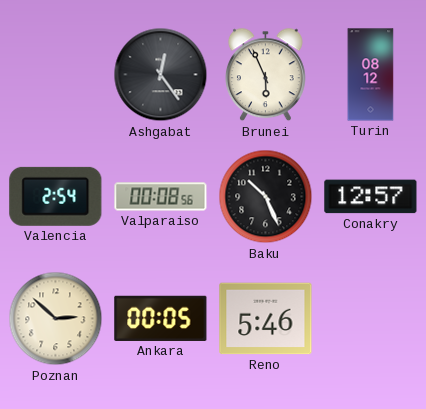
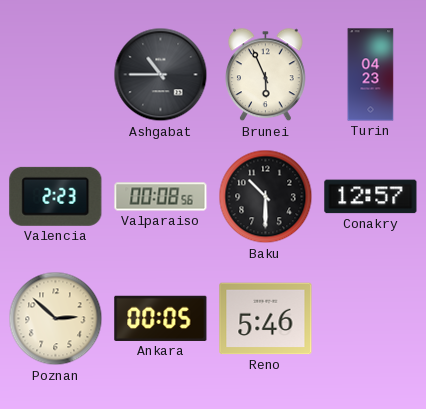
Ashgabat: 12:24 -> 10:45 (161, 75)
Turin: 08:12 -> 04:23 (371, 75)
Valencia: 2:54 -> 2:23 (56, 196)
Baku: 10:26 -> 10:30 (266, 197)
